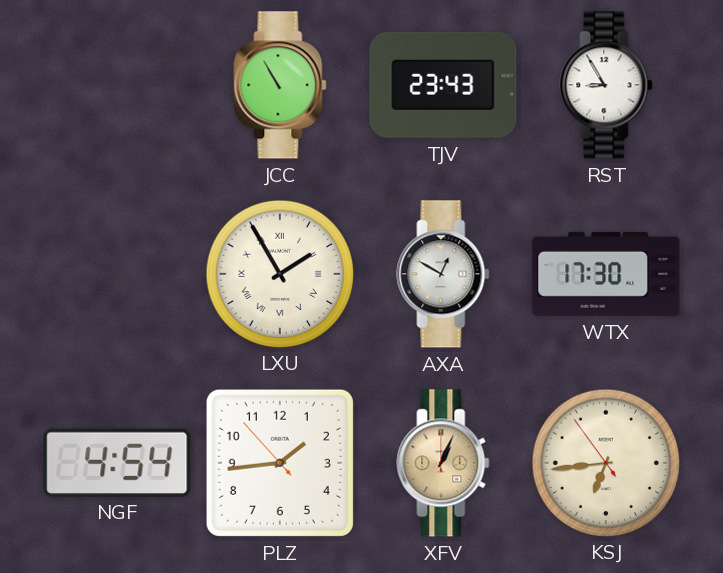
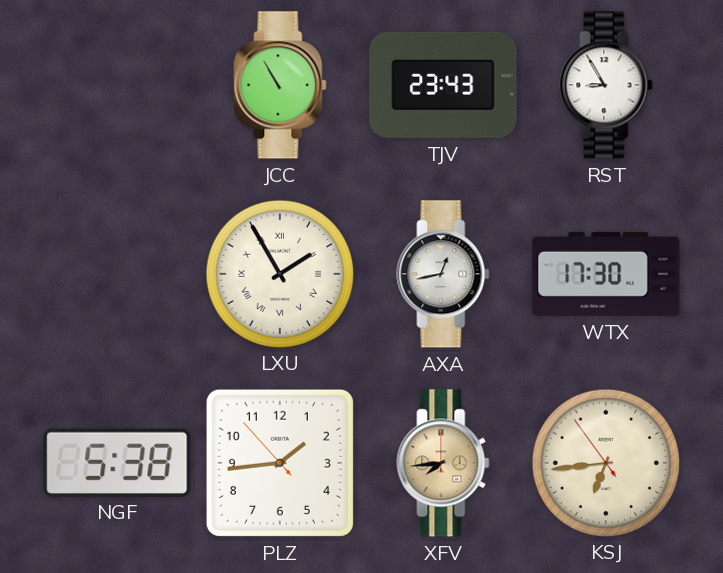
AXA: 12:50 -> 12:43 (443, 274)
NGF: 4:54 -> 5:38 (117, 462)
XFV: 1:04 -> 7:44 (443, 463)
